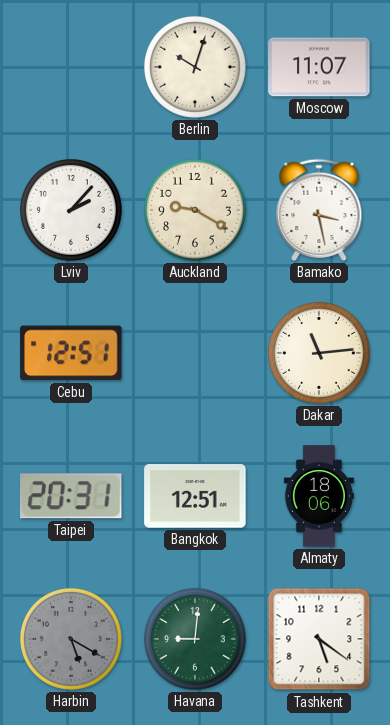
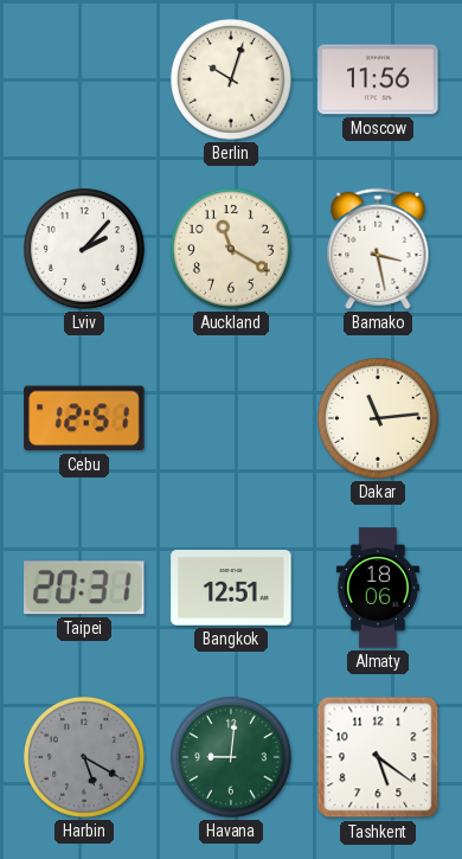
Moscow: 11:07 -> 11:56 (378, 79)
Auckland: 9:20 -> 11:20 (231, 249)
